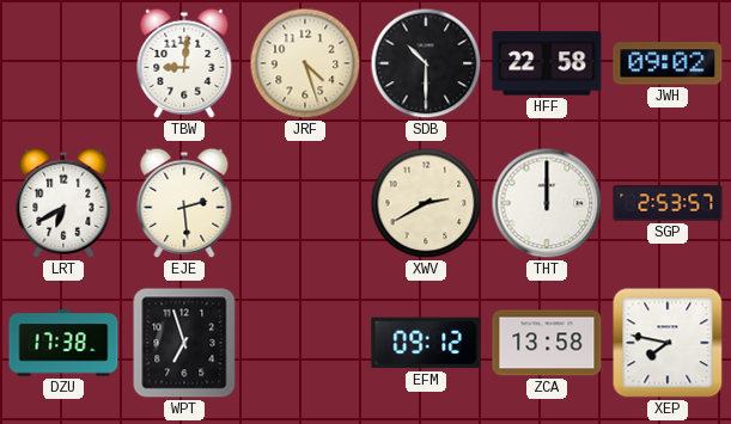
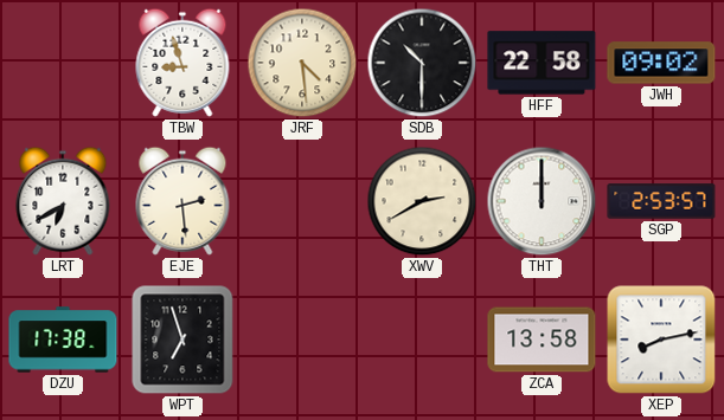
TBW: 9:01 -> 8:57 (182, 63)
JRF: 4:27 -> 4:29 (302, 63)
EFM: 09:12 -> none (426, 343)
XEP: 7:47 -> 8:13 (661, 340)
